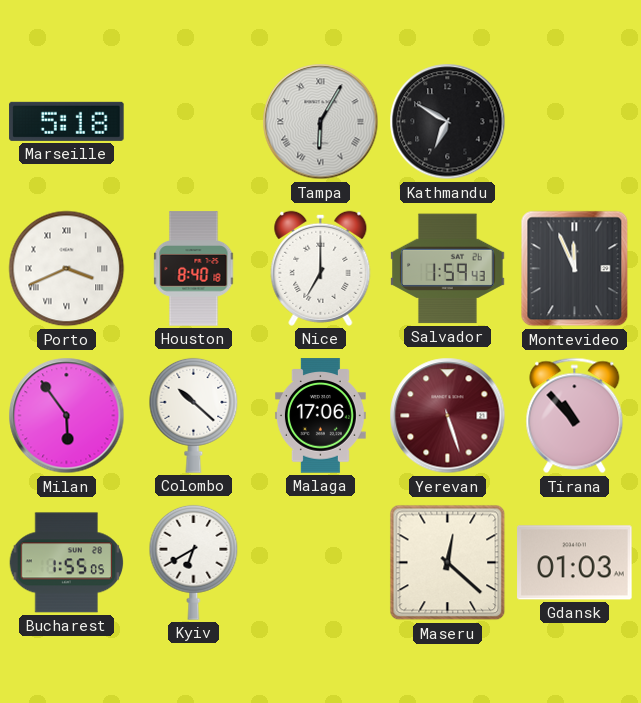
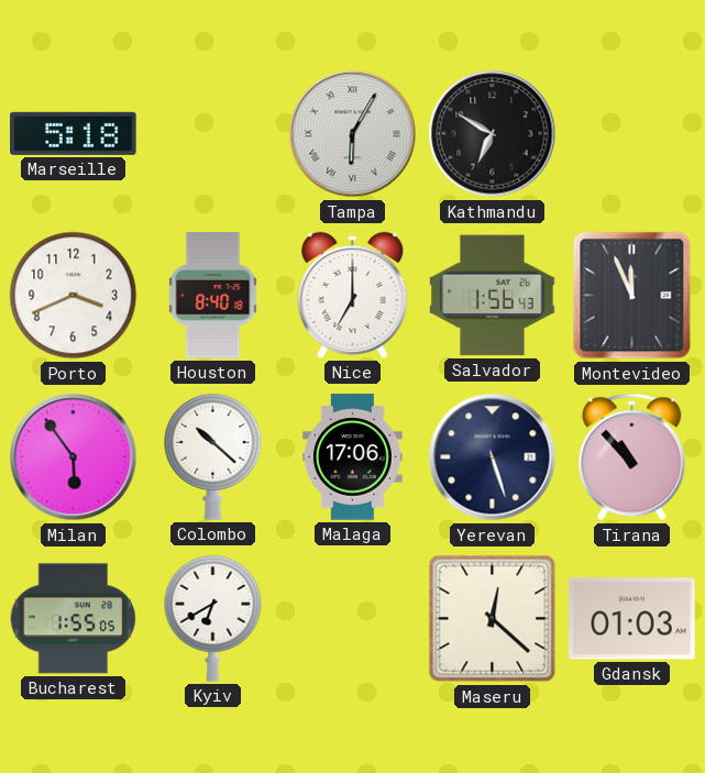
Porto numerals: Roman -> Arabic (74, 296)
Salvador: 1:59 -> 1:56 (493, 296)
Yerevan dial: burgundy -> navy (493, 457)
